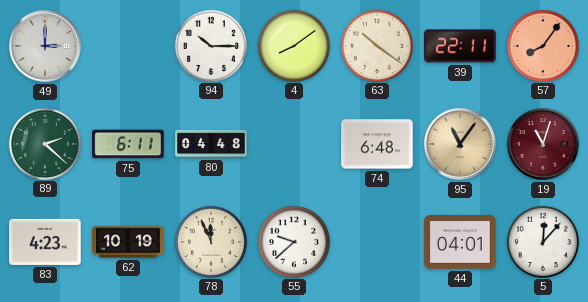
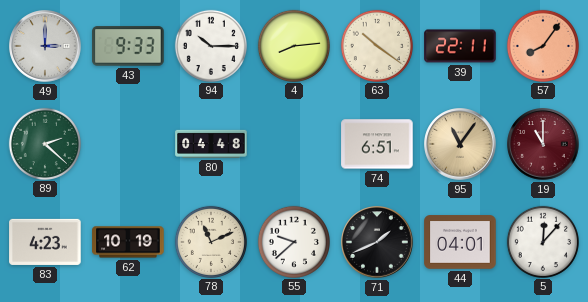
43: none -> 9:33 (128, 46)
4: 8:09 -> 8:14 (293, 45)
75: 6:11 -> none (128, 144)
74: 6:48 -> 6:51 (377, 144)
19: 11:03 -> 11:00 (543, 144)
78: 11:56 -> 11:11 (210, 241)
71: none -> 1:41 (377, 242)
